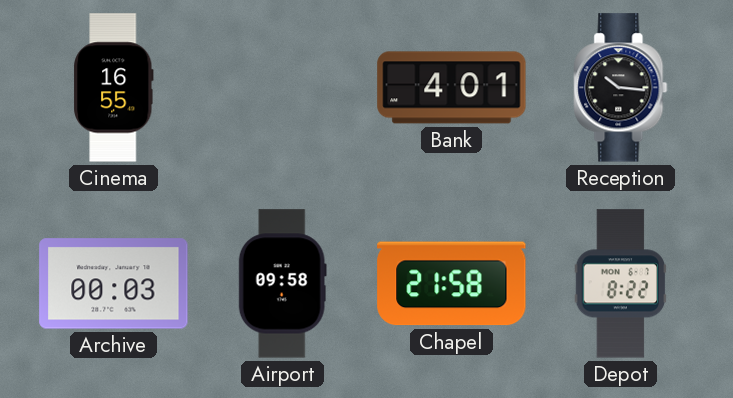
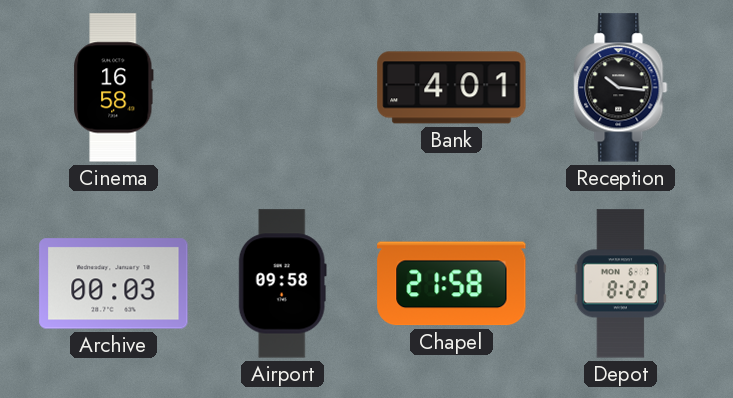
Cinema: 16:55 -> 16:58 (114, 88)
